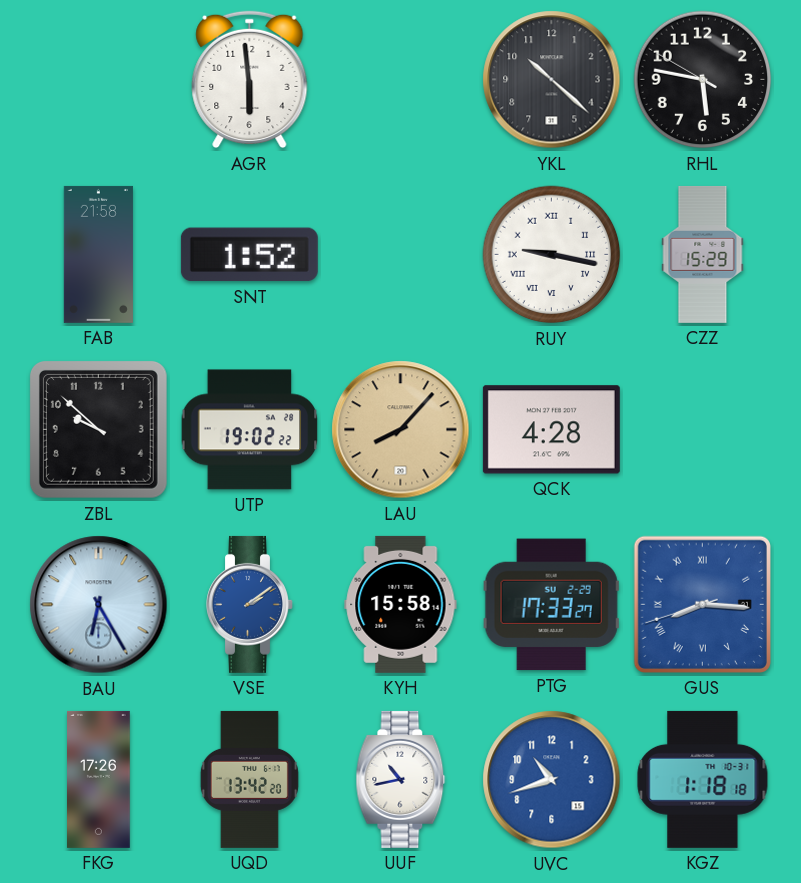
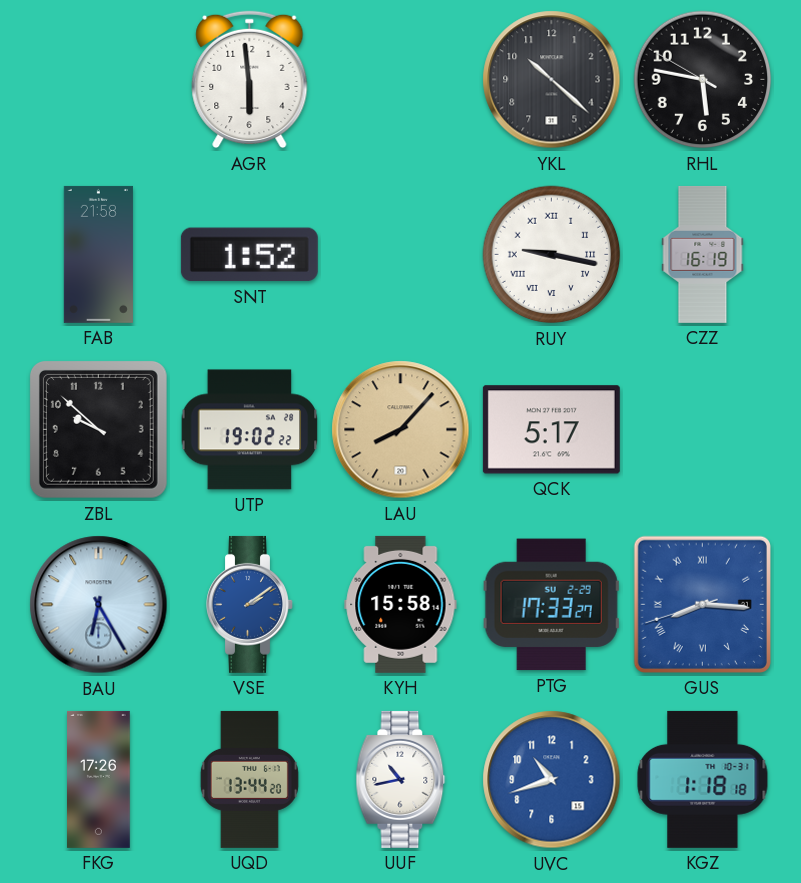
CZZ: 15:29 -> 16:19 (703, 254)
QCK: 4:28 -> 5:17 (551, 430)
UQD: 13:42 -> 13:44 (249, 779)
